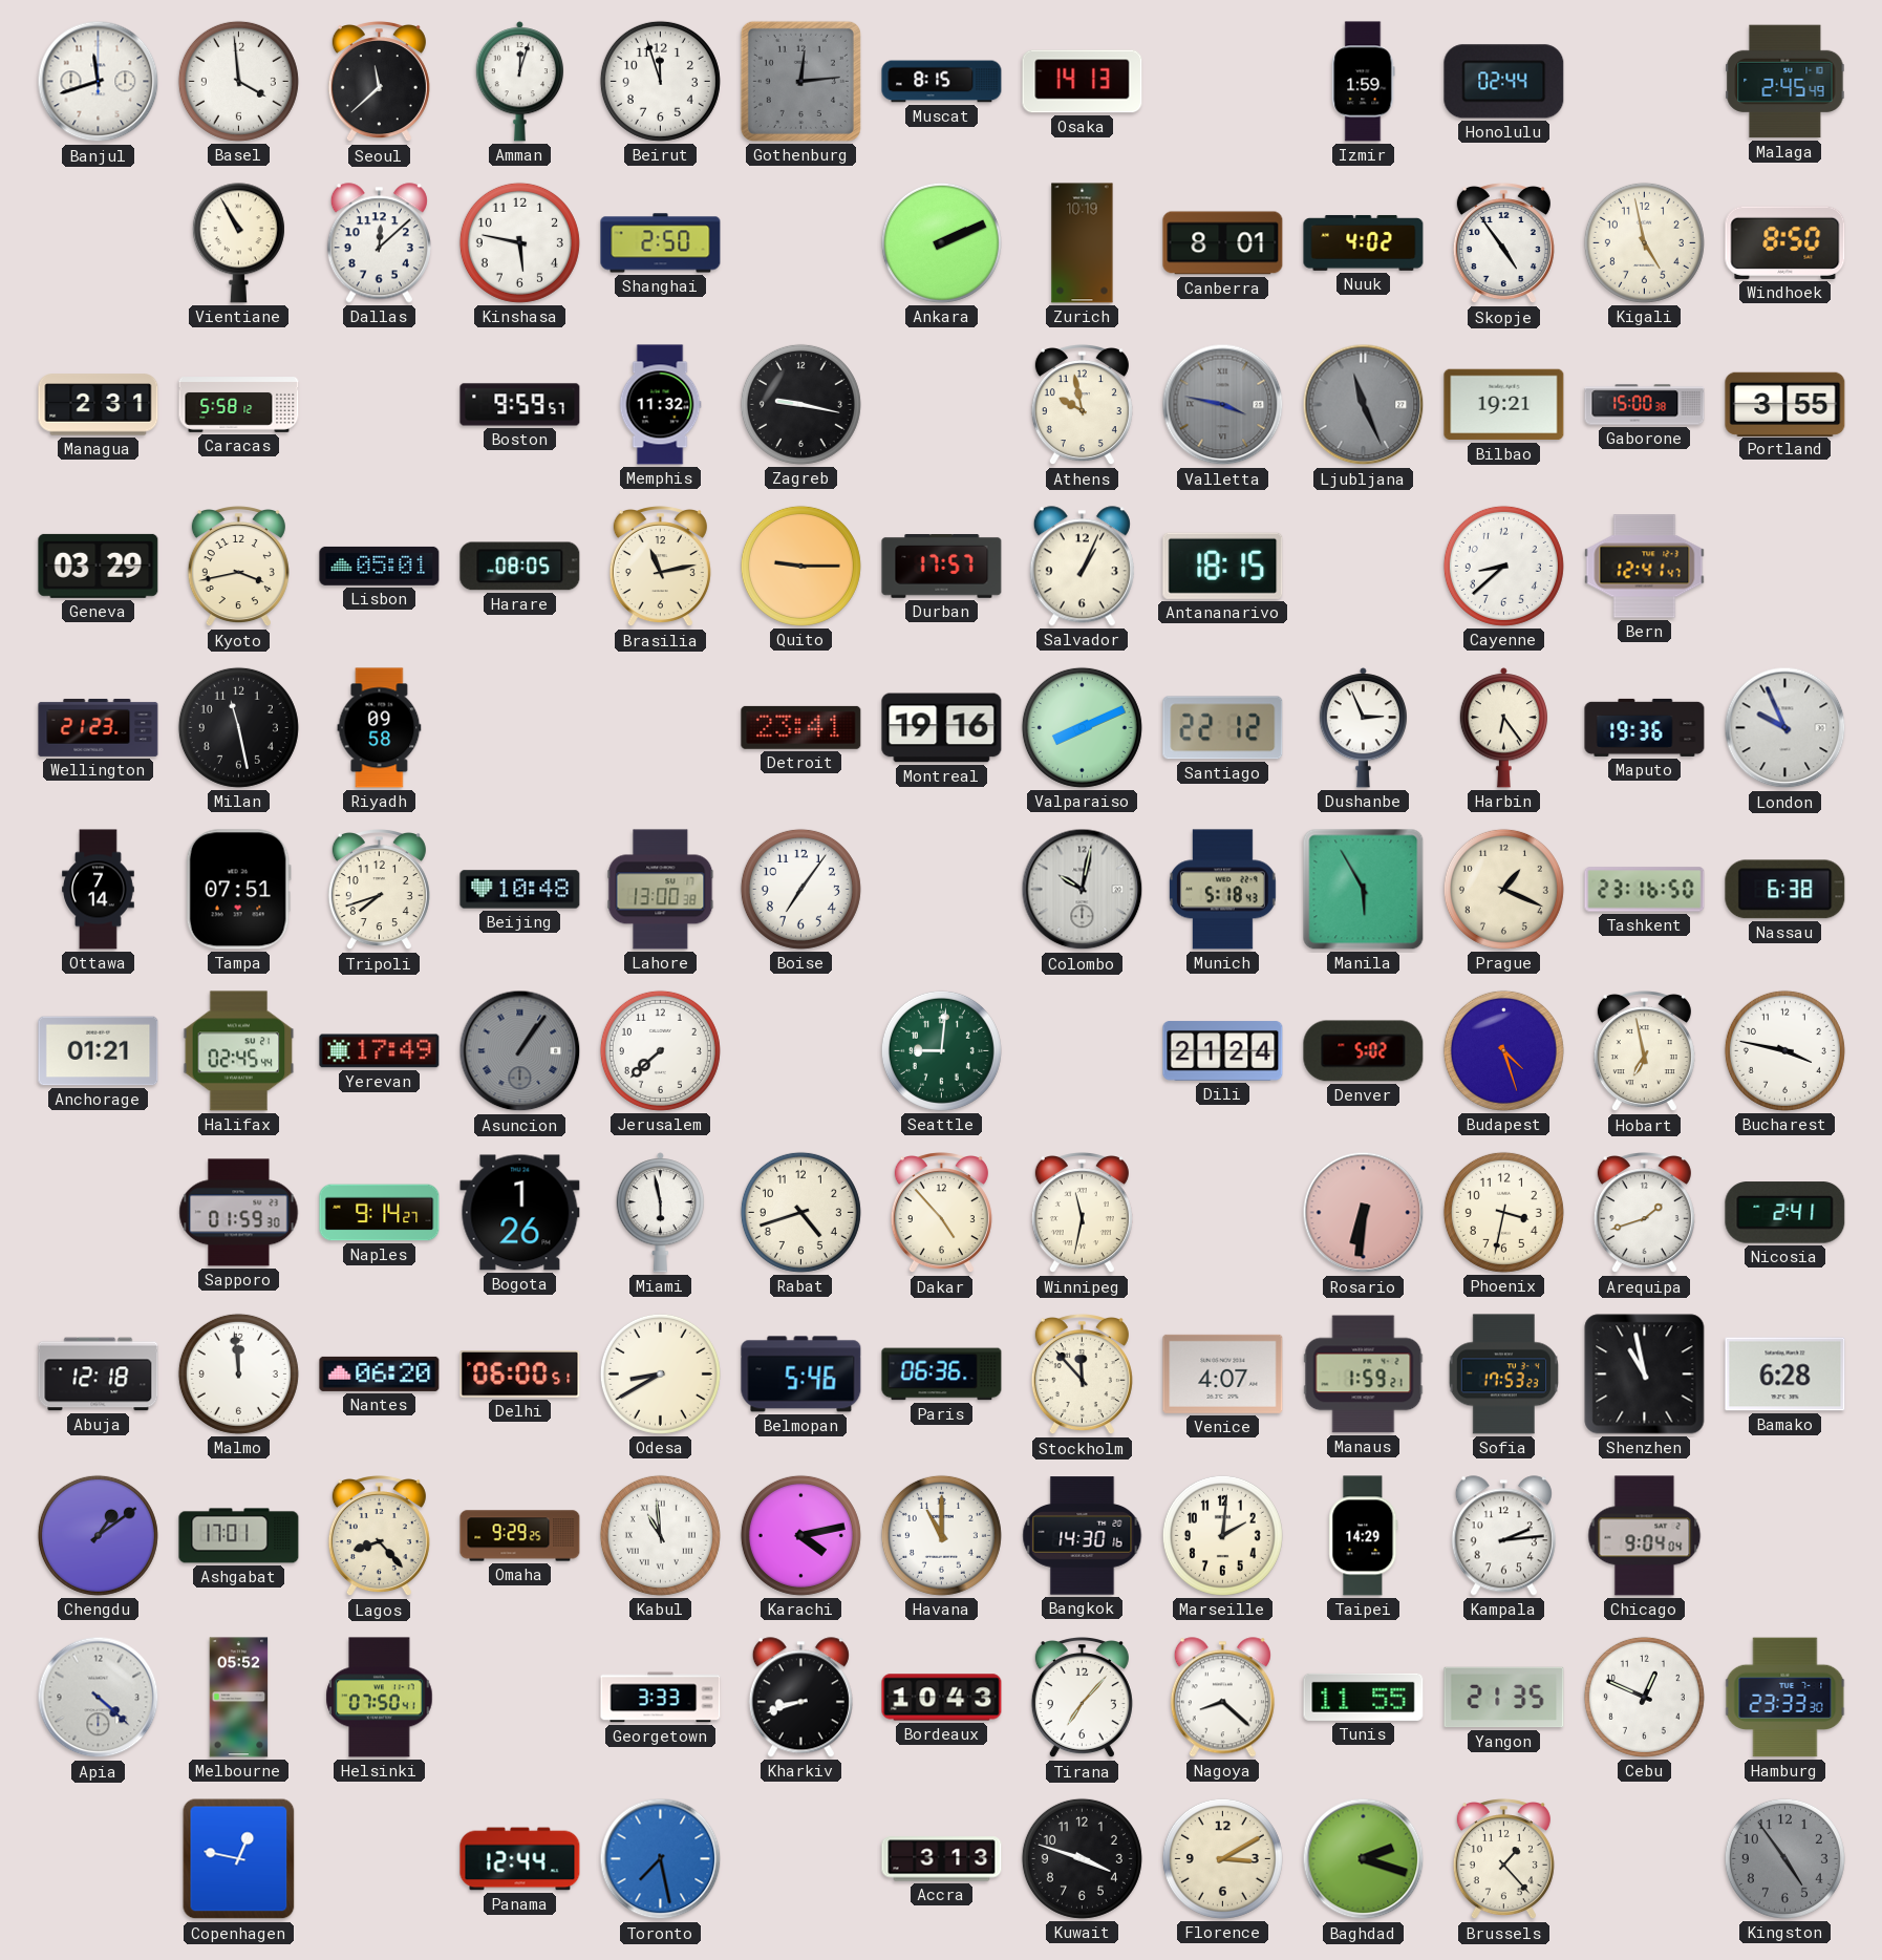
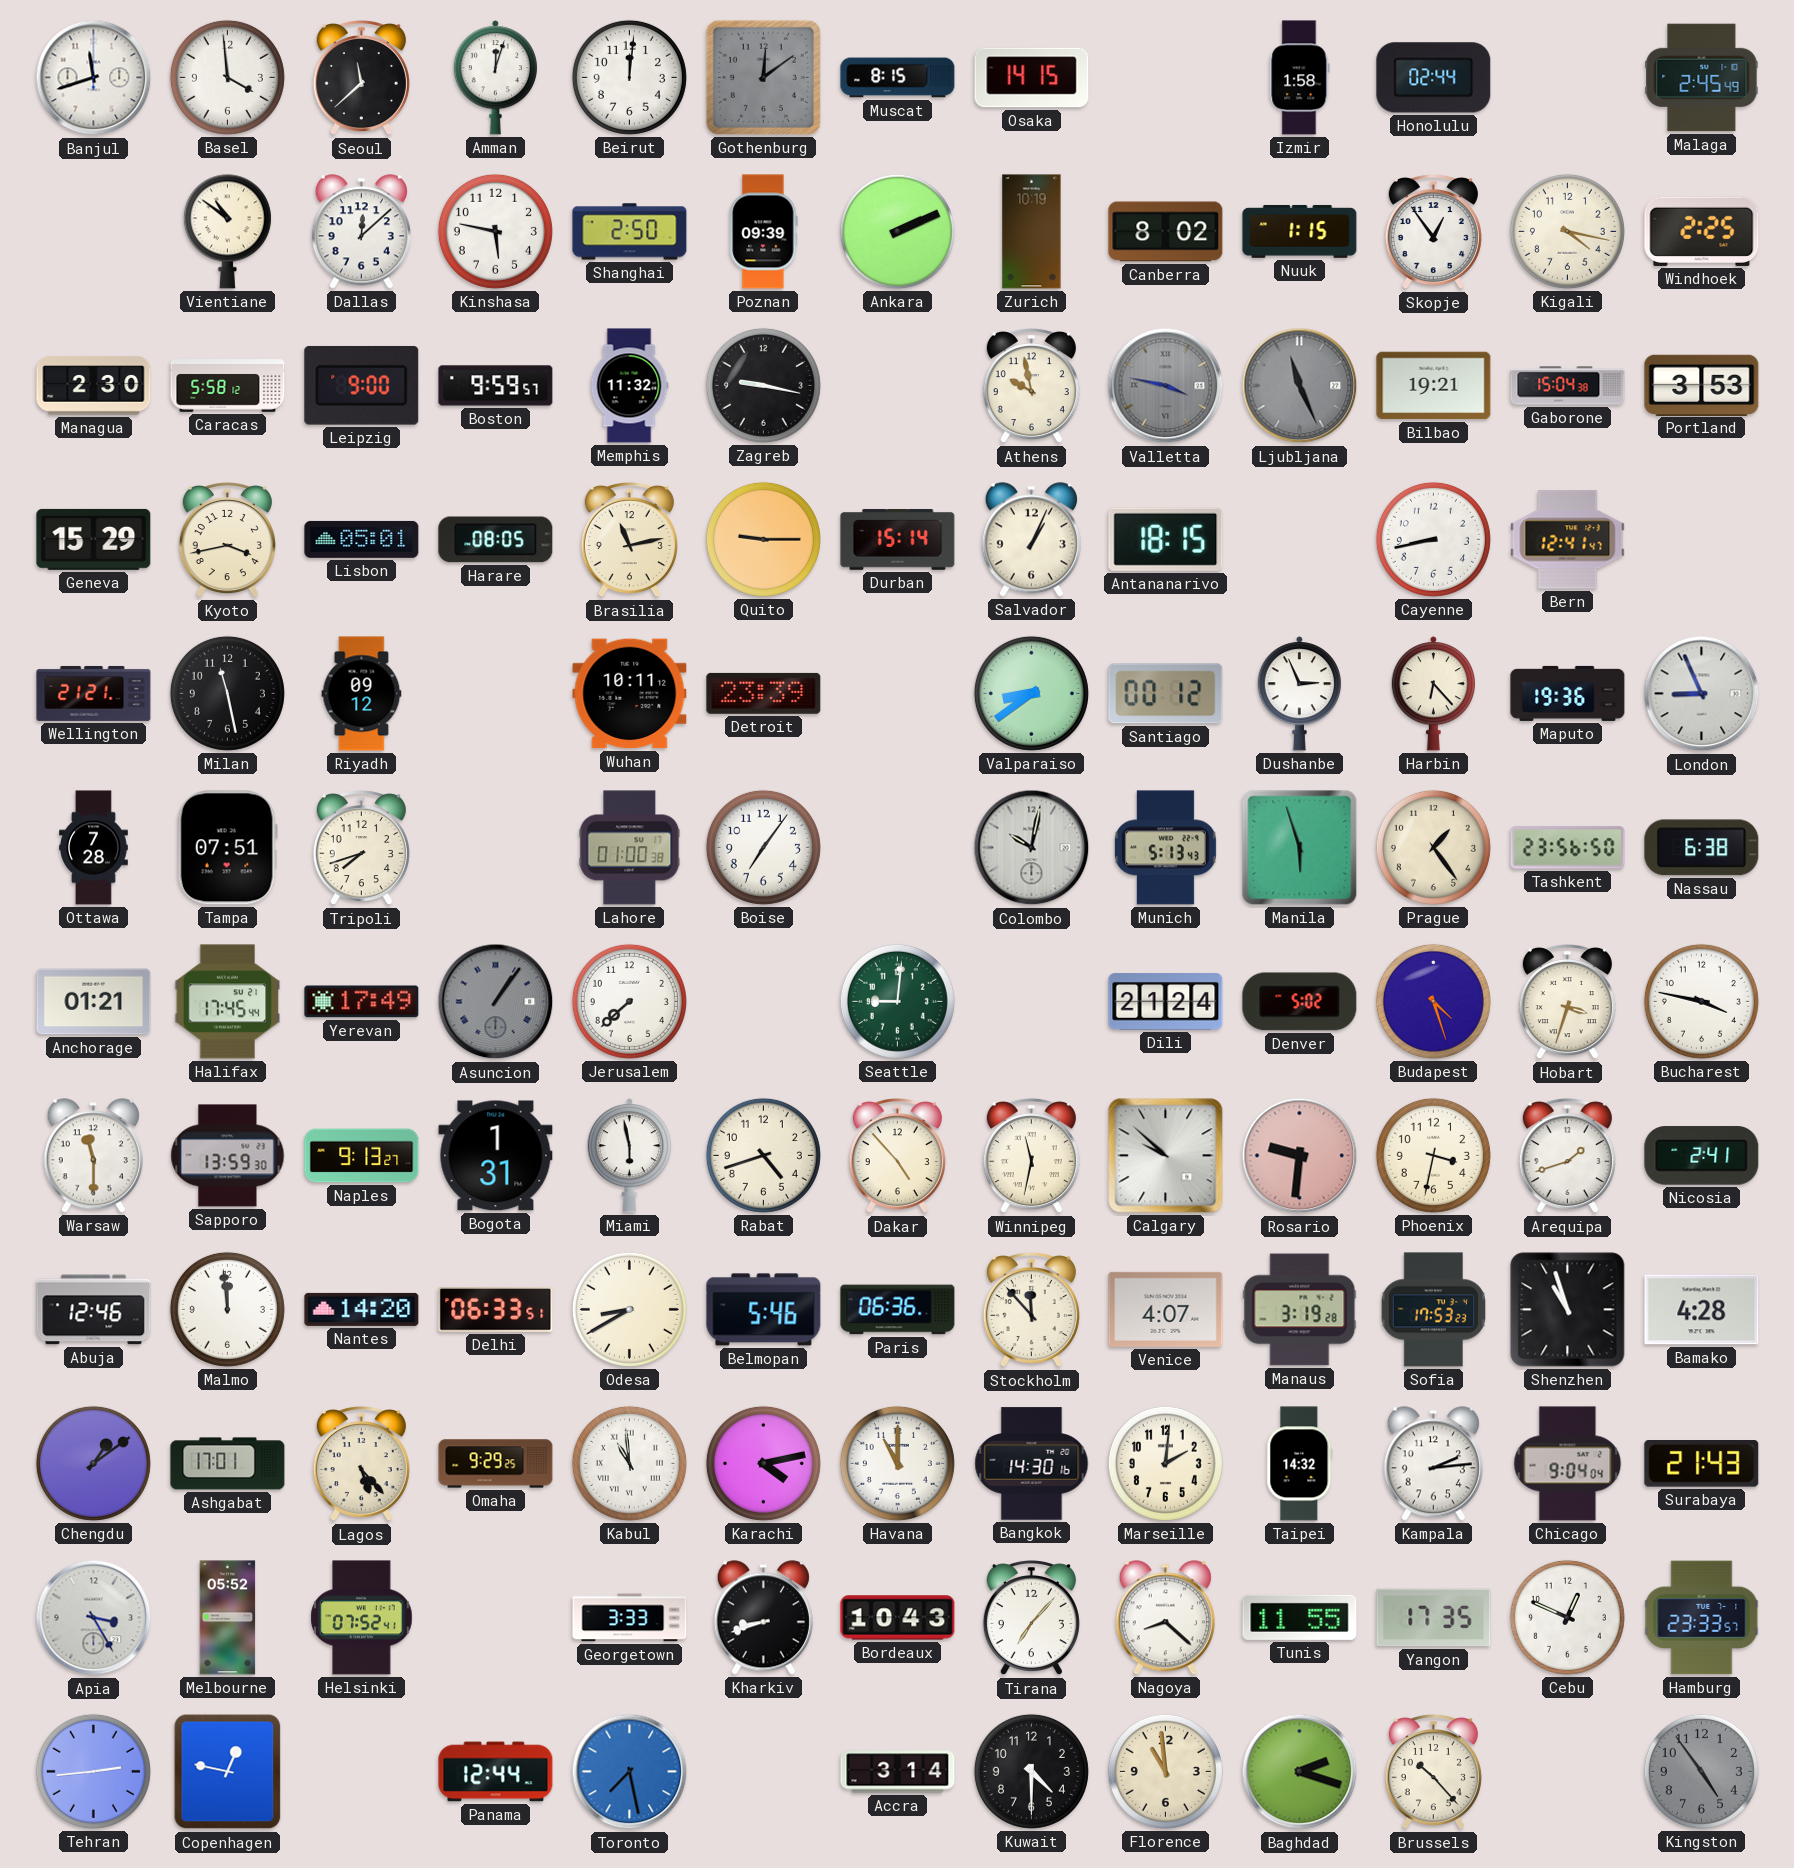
Beirut: 11:57 -> 12:01 (629, 77)
Gothenburg: 12:14 -> 12:09 (763, 77)
Osaka: 14:13 -> 14:15 (1032, 78)
Izmir: 1:59 -> 1:58 (1300, 78)
Vientiane: 10:55 -> 10:51 (227, 232)
Poznan: none -> 09:39 (764, 232)
Canberra: 8:01 -> 8:02 (1166, 232)
Nuuk: 4:02 -> 1:15 (1300, 231)
Skopje: 4:54 -> 12:54 (1433, 233)
Kigali: 4:58 -> 4:17 (1567, 231)
Windhoek: 8:50 -> 2:25 (1702, 231)
Managua: 2:31 -> 2:30 (94, 386)
Leipzig: none -> 9:00 (362, 386)
Gaborone: 15:00 -> 15:04 (1568, 386)
Portland: 3:55 -> 3:53 (1702, 385)
Geneva: 03:29 -> 15:29 (94, 539)
Durban: 17:57 -> 15:14 (898, 540)
Cayenne: 8:38 -> 8:43 (1433, 539)
Wellington: 21:23 -> 21:21 (94, 693)
Riyadh: 09:58 -> 09:12 (362, 694)
Wuhan: none -> 10:11 (630, 694)
Detroit: 23:41 -> 23:39 (764, 693)
Montreal: 19:16 -> none (942, 728)
Valparaiso: 8:11 -> 8:39 (1031, 693)
Santiago: 22:12 -> 00:12 (1166, 694)
Harbin: 6:24 -> 6:23 (1433, 694)
London: 9:56 -> 8:56 (1702, 694)
Ottawa: 7:14 -> 7:28 (94, 848)
Beijing: 10:48 -> none (520, 890)
Lahore: 13:00 -> 01:00 (630, 848)
Munich: 5:18 -> 5:13 (1165, 848)
Manila: 5:55 -> 5:57 (1300, 848)
Prague: 1:19 -> 1:24 (1433, 847)
Tashkent: 23:16 -> 23:56 (1568, 848)
Halifax: 02:45 -> 17:45 (228, 1002)
Hobart: 6:58 -> 3:33 (1567, 1003)
Warsaw: none -> 11:30 (93, 1156)
Sapporo: 01:59 -> 13:59 (228, 1156)
Naples: 9:14 -> 9:13 (362, 1156)
Bogota: 1:26 -> 1:31 (496, 1156)
Calgary: none -> 9:52 (1166, 1156)
Rosario: 6:31 -> 9:31 (1300, 1156)
Abuja: 12:18 -> 12:46 (94, 1310)
Nantes: 06:20 -> 14:20 (362, 1309)
Delhi: 06:00 -> 06:33 (496, 1310)
Manaus: 1:59 -> 3:19 (1300, 1310)
Shenzhen: 10:58 -> 10:57 (1568, 1310)
Bamako: 6:28 -> 4:28 (1702, 1310)
Lagos: 8:23 -> 5:23 (361, 1465)
Taipei: 14:29 -> 14:32 (1300, 1464)
Surabaya: none -> 21:43 (1702, 1464)
Apia: 4:22 -> 3:25 (94, 1618)
Helsinki: 07:50 -> 07:52 (362, 1618)
Yangon: 21:35 -> 17:35 (1434, 1618)
Hamburg: 23:33:30 -> 23:33:57 (1702, 1618)
Tehran: none -> 2:44 (93, 1771)
Accra: 3:13 -> 3:14 (898, 1772)
Kuwait: 3:48 -> 4:30 (1031, 1771)
Florence: 3:10 -> 10:59 (1165, 1771)
Brussels: 1:23 -> 10:23 (1433, 1773)
